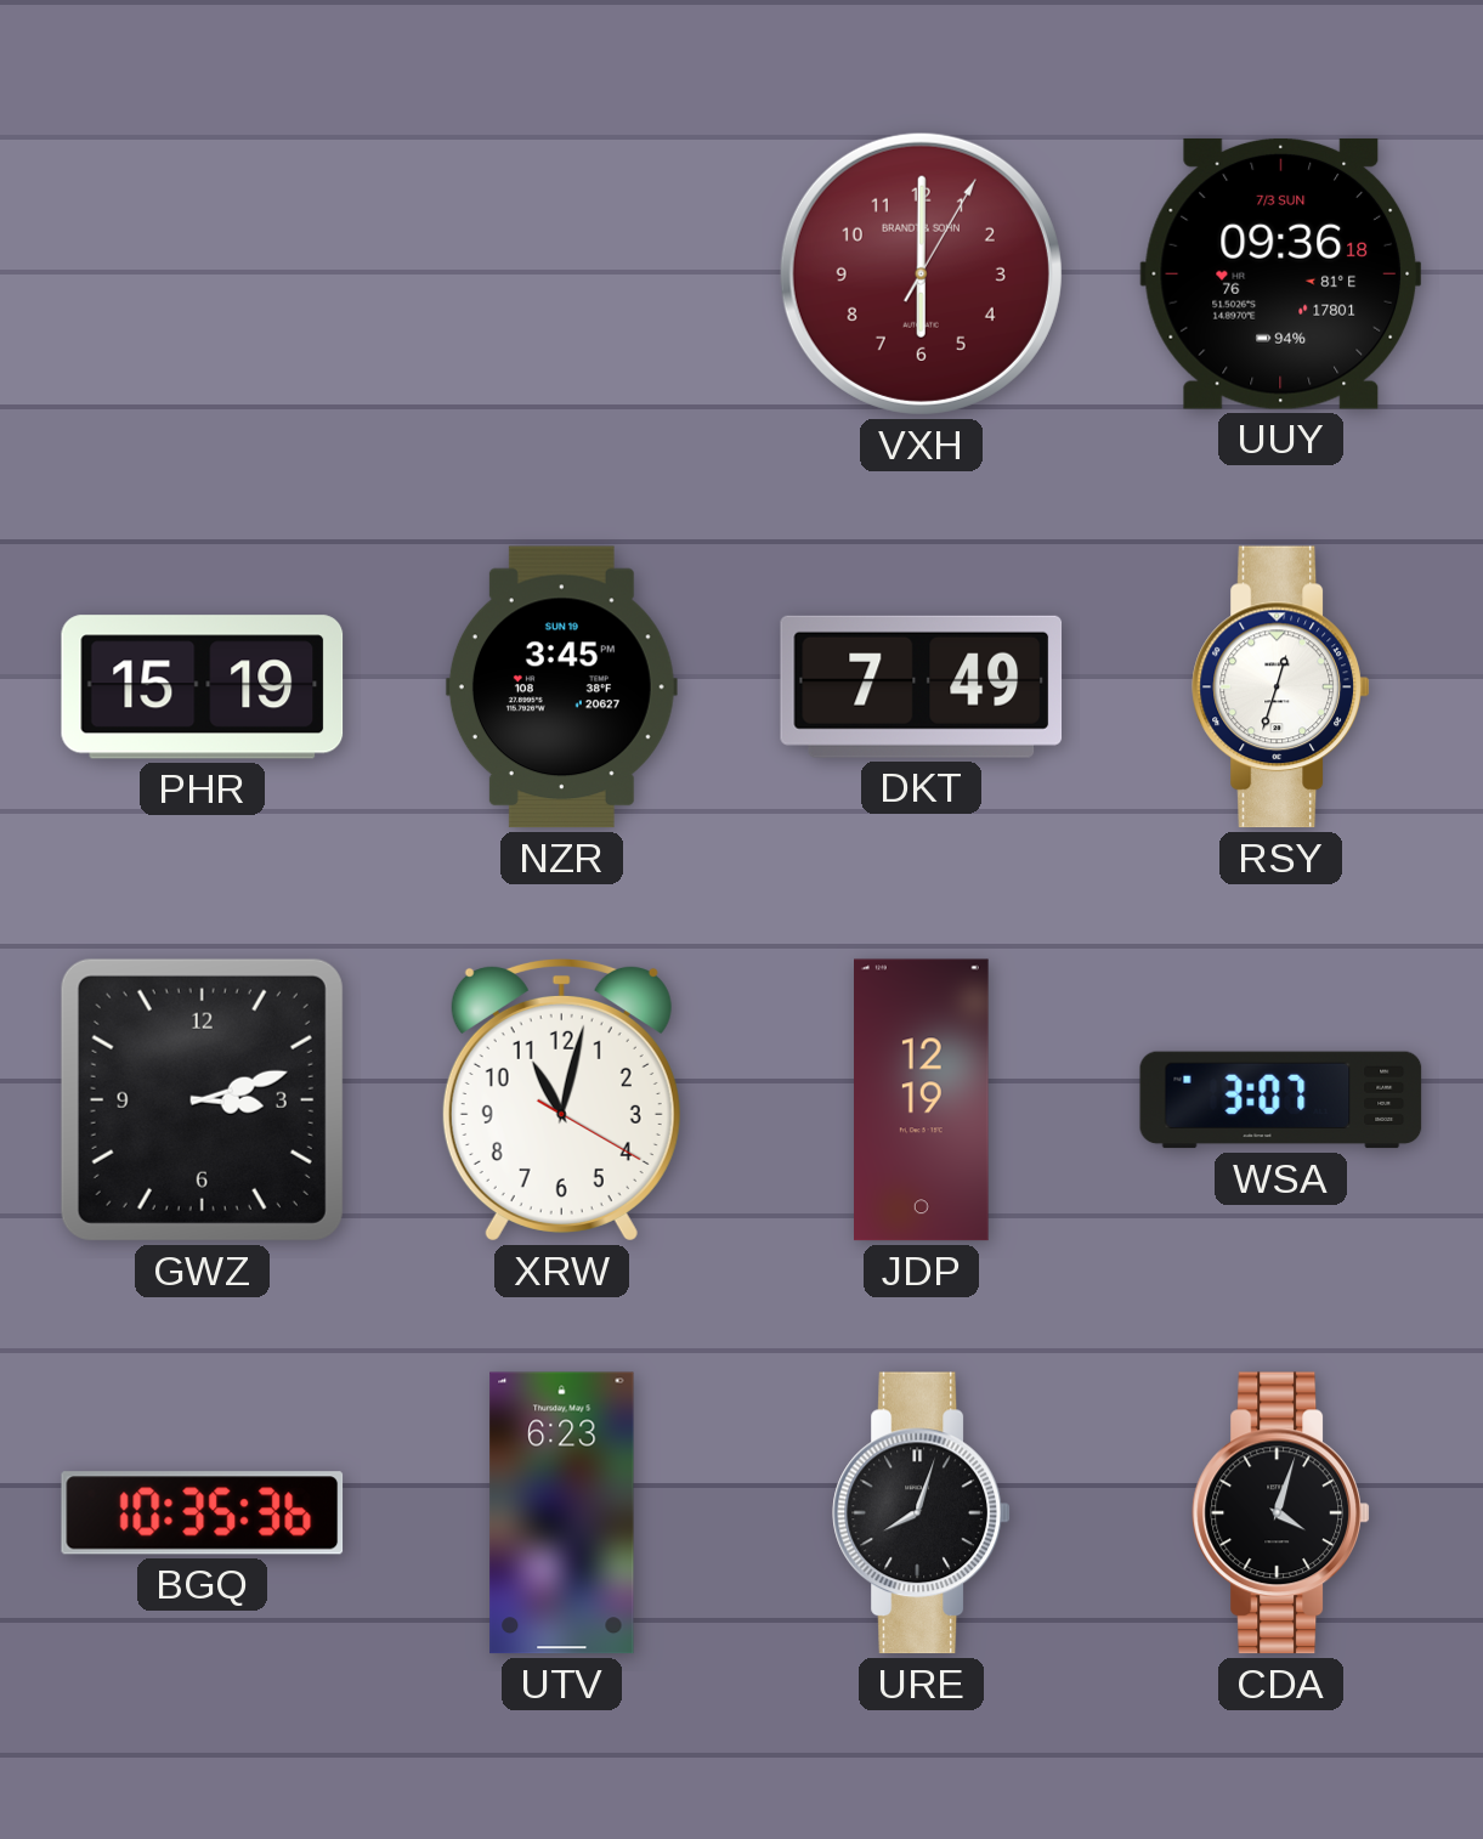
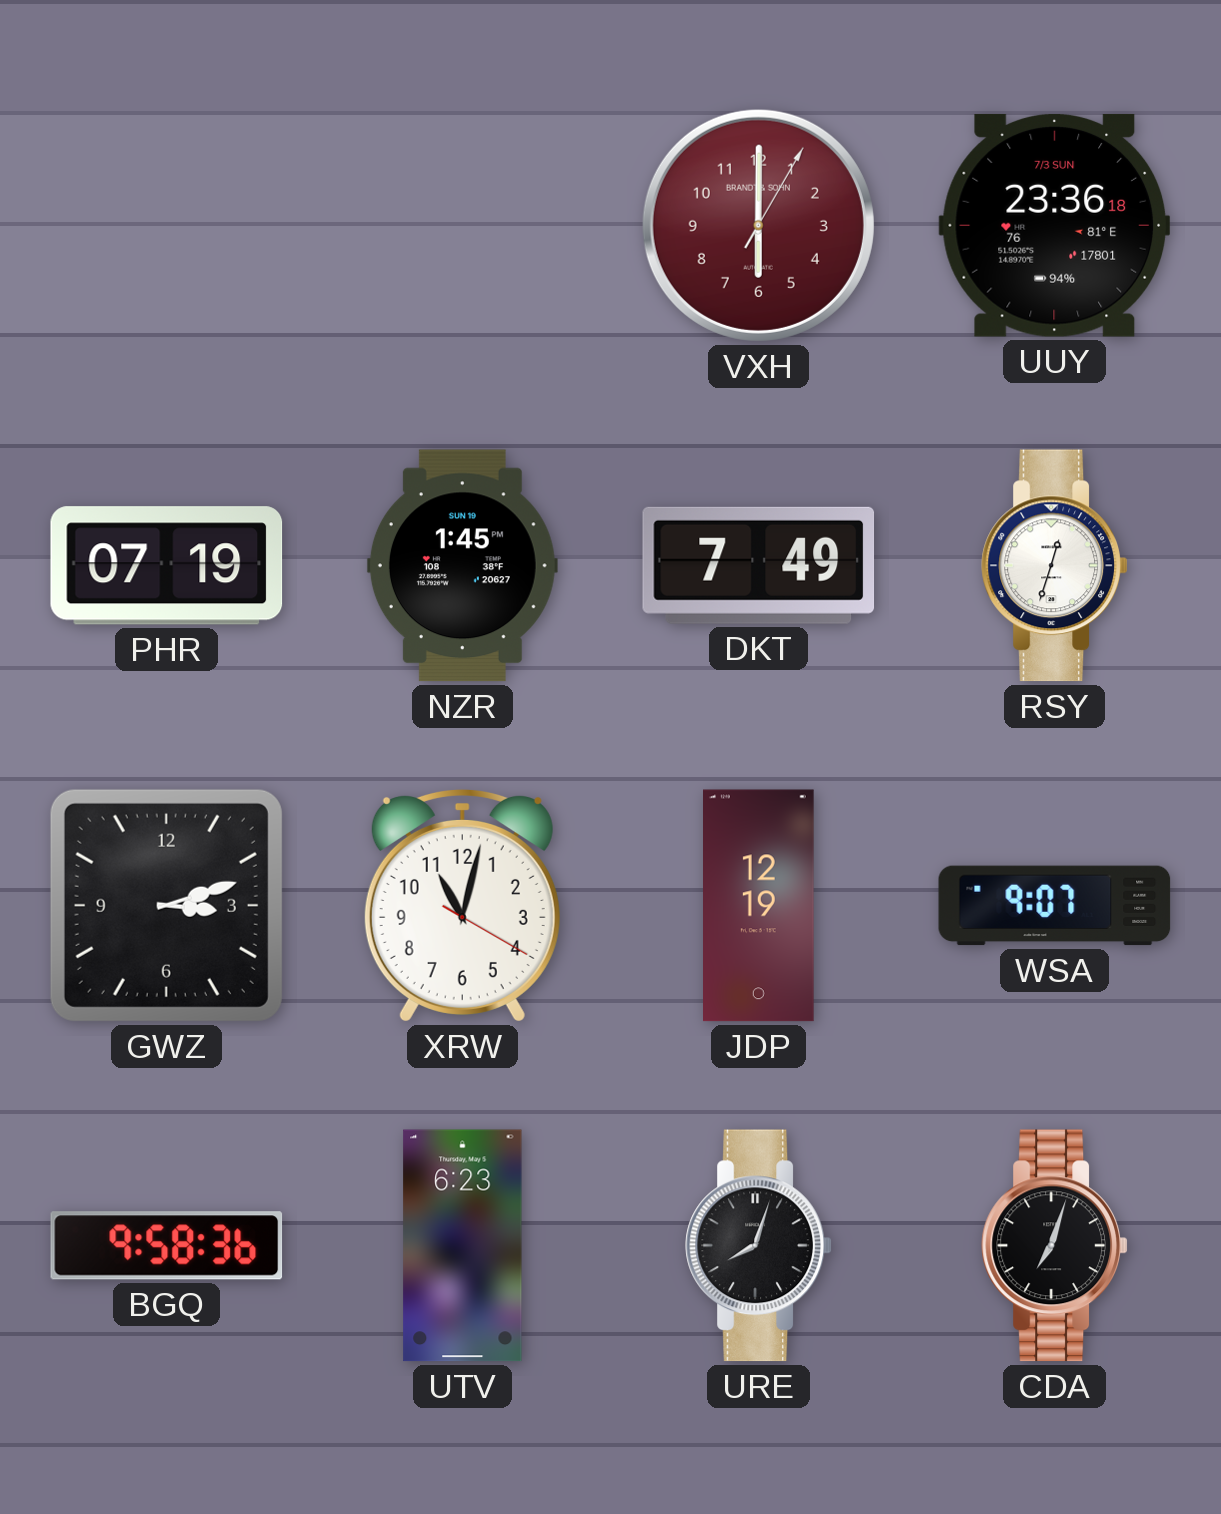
UUY: 09:36 -> 23:36 (1055, 225)
PHR: 15:19 -> 07:19 (167, 566)
NZR: 3:45 -> 1:45 (462, 566)
WSA: 3:07 -> 9:07 (1055, 906)
BGQ: 10:35 -> 9:58 (167, 1246)
CDA: 4:03 -> 7:03 (1055, 1246)
